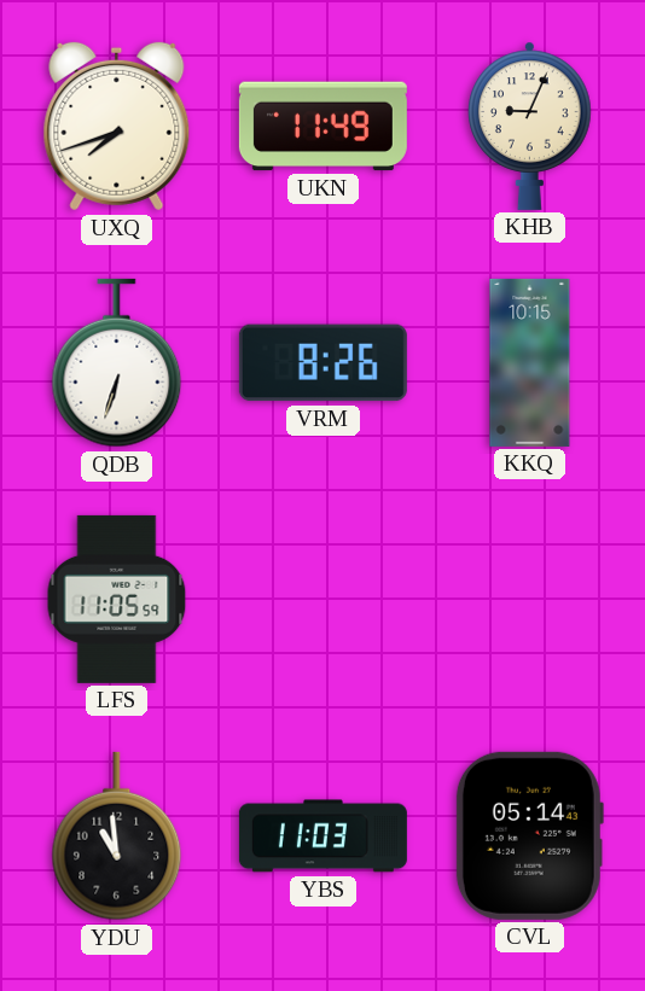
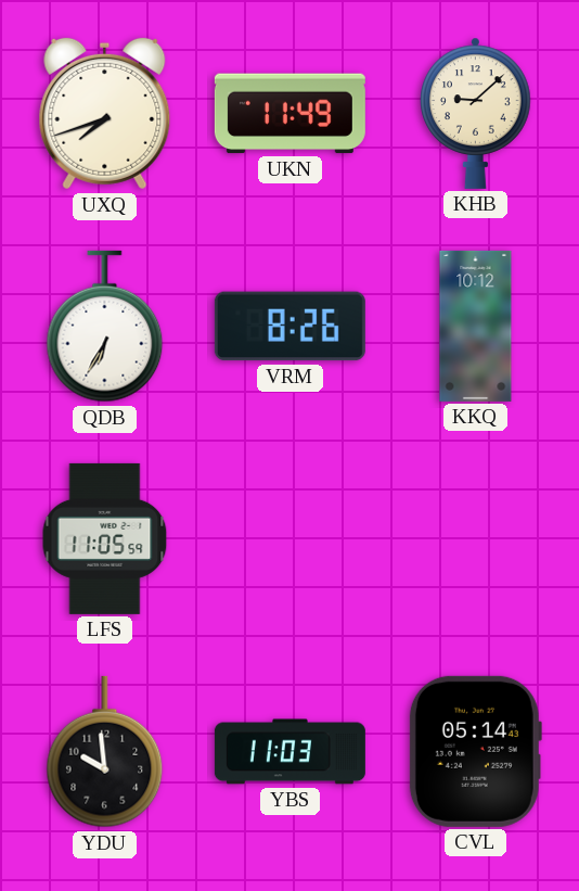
KHB: 9:04 -> 9:08 (476, 113)
QDB: 6:33 -> 6:35 (105, 327)
KKQ: 10:15 -> 10:12 (476, 326)
YDU: 10:59 -> 9:59 (105, 752)
